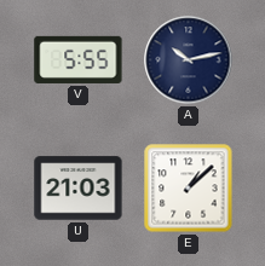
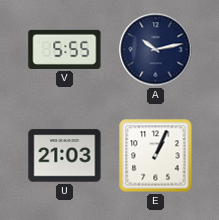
E: 1:08 -> 1:04 (156, 156)
